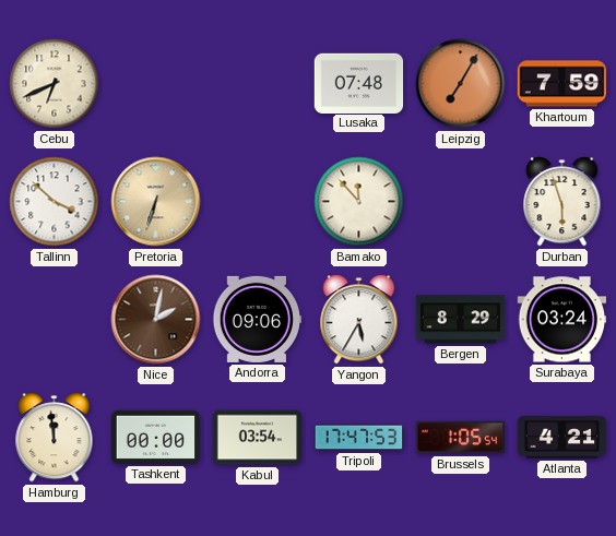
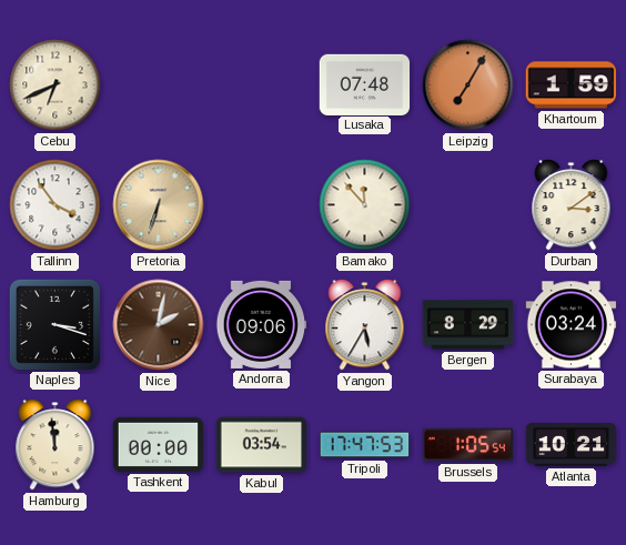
Khartoum: 7:59 -> 1:59 (572, 85)
Tallinn: 3:52 -> 3:54 (55, 205)
Durban: 5:57 -> 3:09 (572, 205)
Naples: none -> 3:18 (54, 324)
Atlanta: 4:21 -> 10:21 (572, 445)
